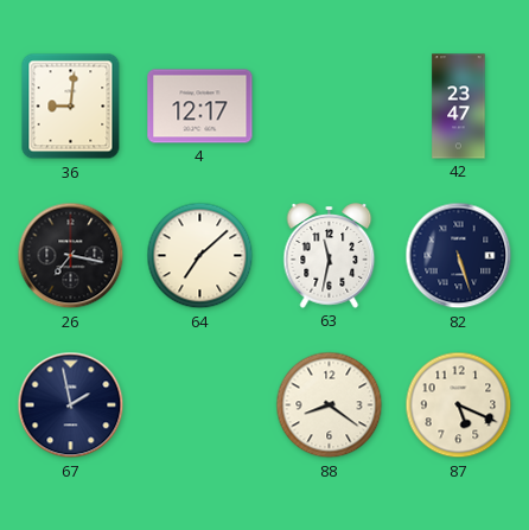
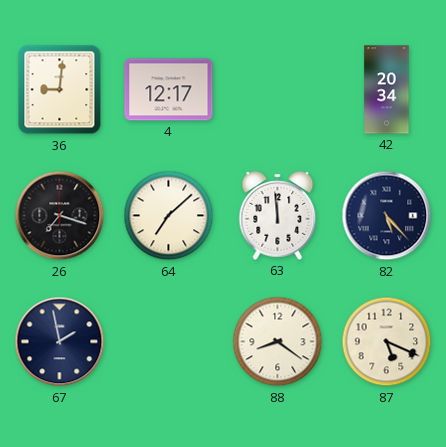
42: 23:47 -> 20:34 (387, 90)
26: 7:17 -> 7:18 (60, 216)
63: 11:32 -> 11:59 (278, 216)
82: 5:27 -> 5:23 (387, 216)
